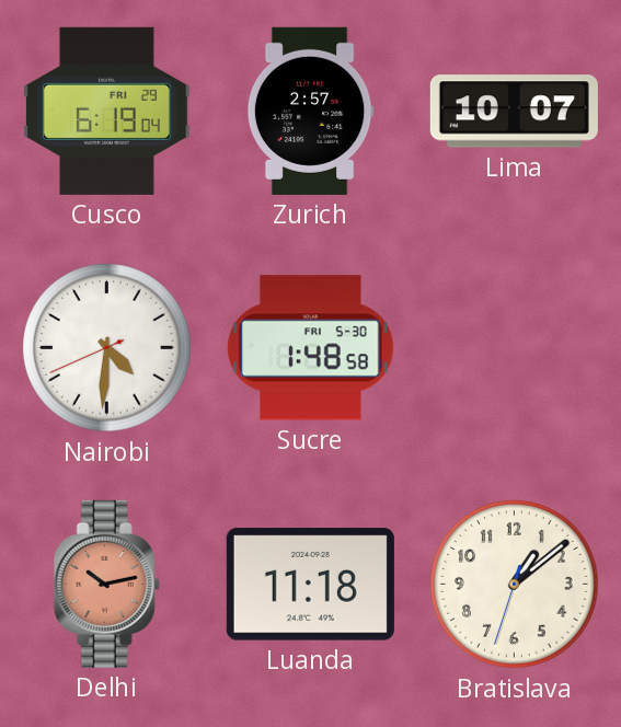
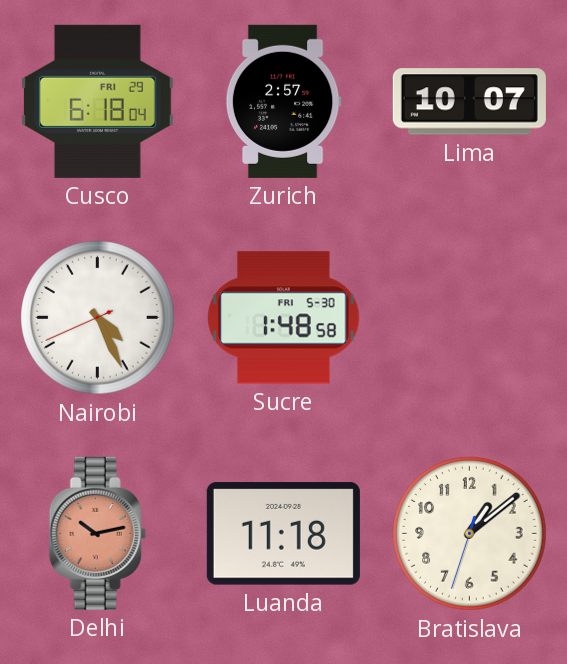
Cusco: 6:19 -> 6:18 (97, 101)
Nairobi: 4:30 -> 4:25 (98, 318)
